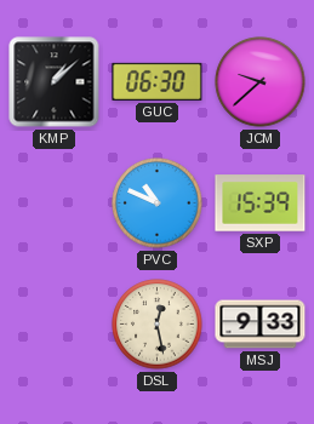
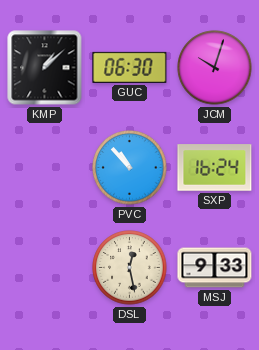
JCM: 9:38 -> 10:03 (215, 68)
PVC: 10:49 -> 10:53 (130, 168)
SXP: 15:39 -> 16:24 (215, 168)
